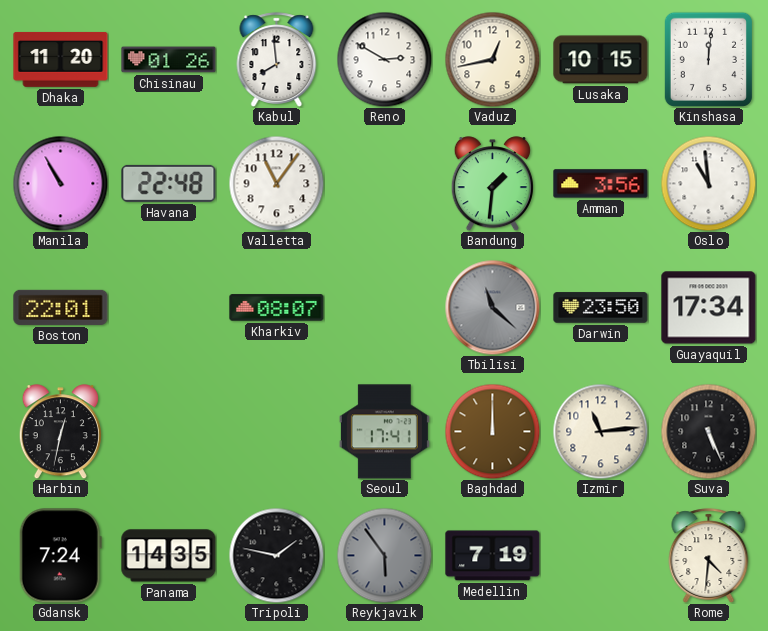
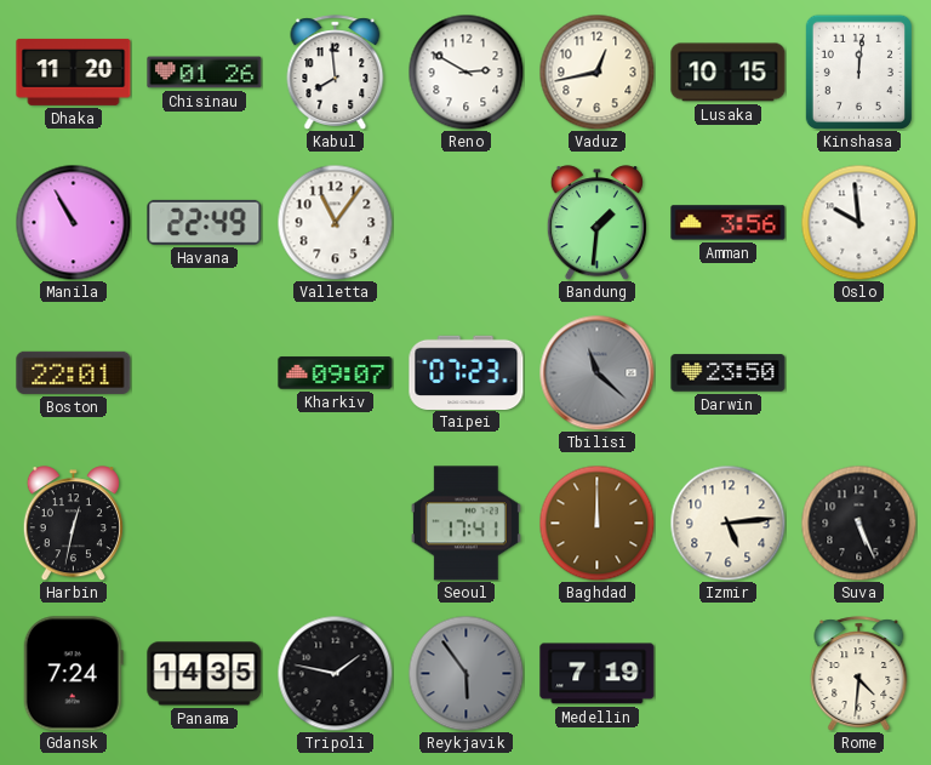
Havana: 22:48 -> 22:49 (205, 222)
Oslo: 10:59 -> 9:59 (858, 222)
Kharkiv: 08:07 -> 09:07 (336, 373)
Taipei: none -> 07:23 (467, 372)
Guayaquil: 17:34 -> none (709, 308)
Izmir: 11:14 -> 5:14 (727, 523)
